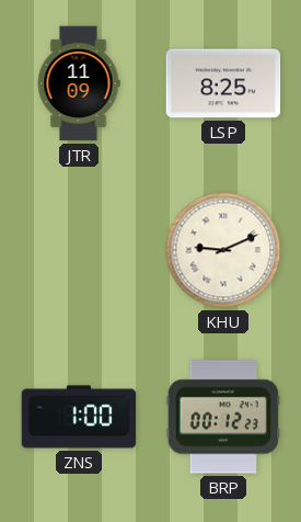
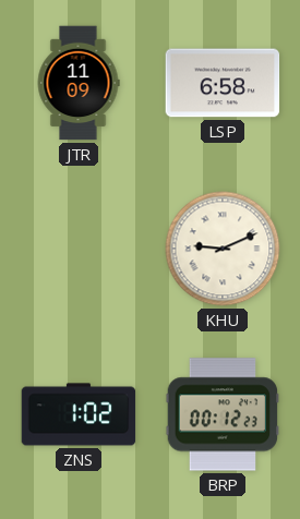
LSP: 8:25 -> 6:58 (223, 83)
ZNS: 1:00 -> 1:02 (79, 414)
